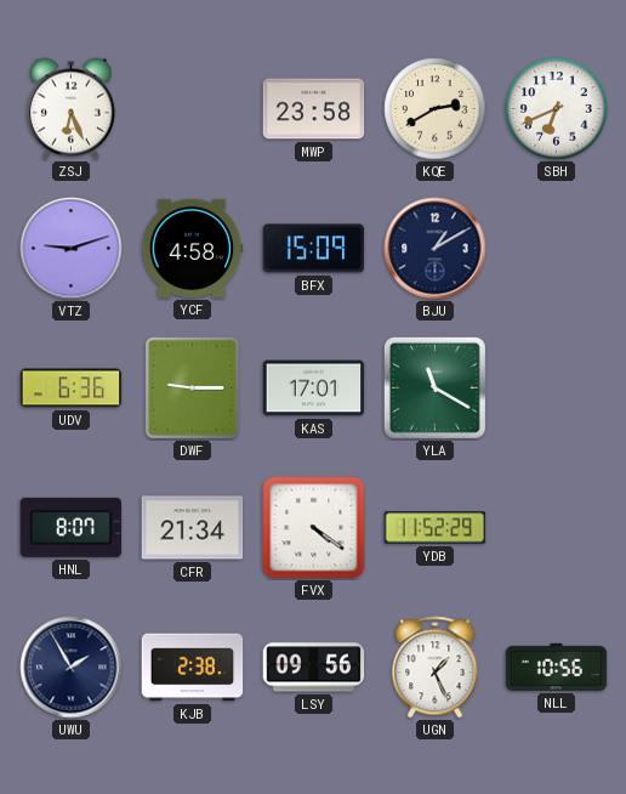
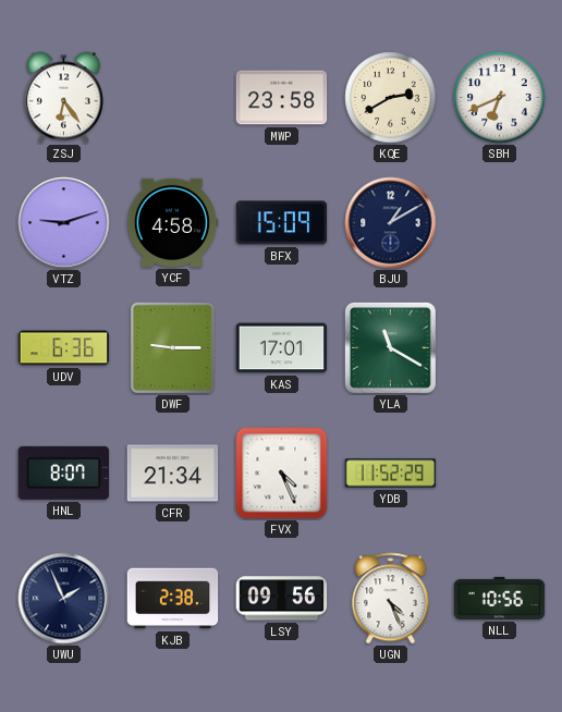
ZSJ: 6:26 -> 6:24 (63, 98)
FVX: 4:21 -> 4:26 (282, 474)
UWU: 1:55 -> 1:56 (64, 599)
UGN: 1:26 -> 4:26 (391, 599)
